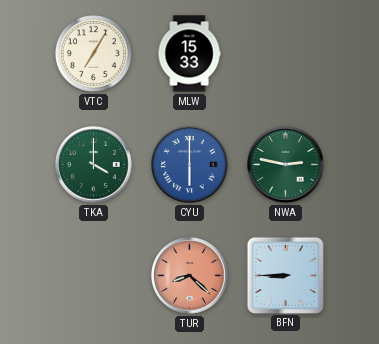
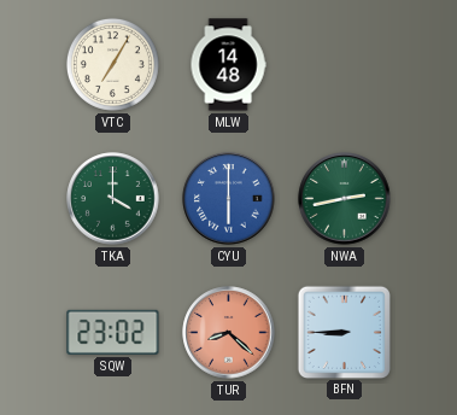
MLW: 15:33 -> 14:48 (228, 65)
NWA: 2:47 -> 2:43 (345, 199)
SQW: none -> 23:02 (113, 332)
